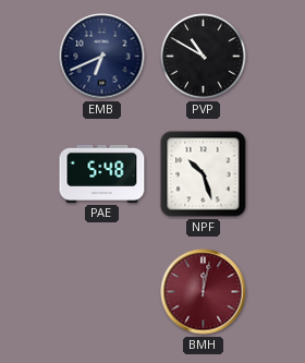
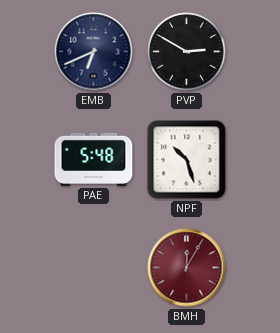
PVP: 10:50 -> 2:50 (187, 52)
BMH: 12:02 -> 12:05 (187, 268)
